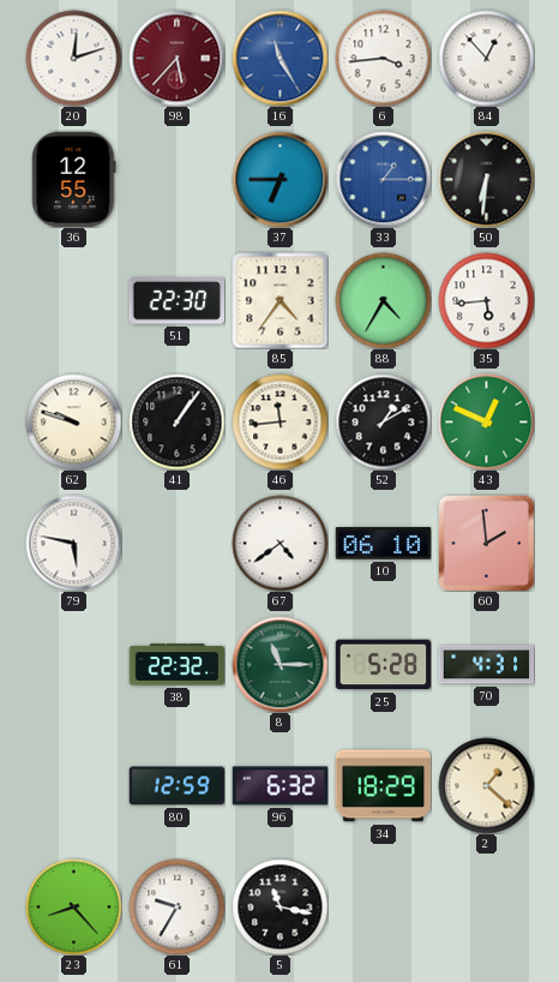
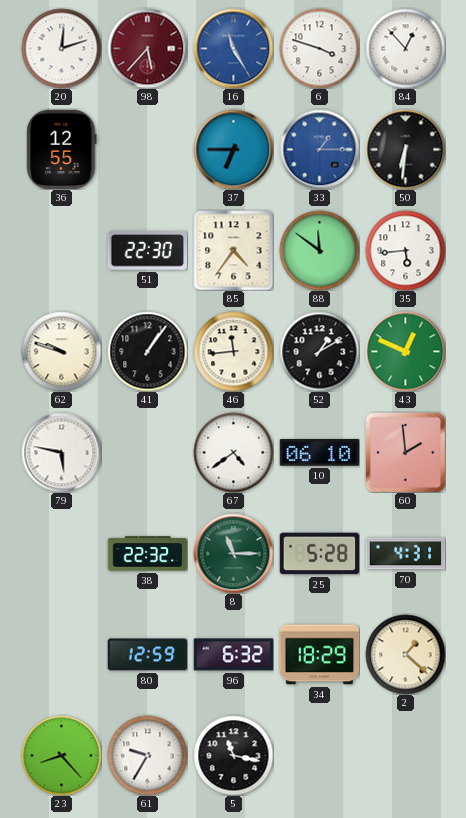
6: 3:44 -> 3:48 (319, 48)
88: 4:35 -> 11:51 (319, 250)
